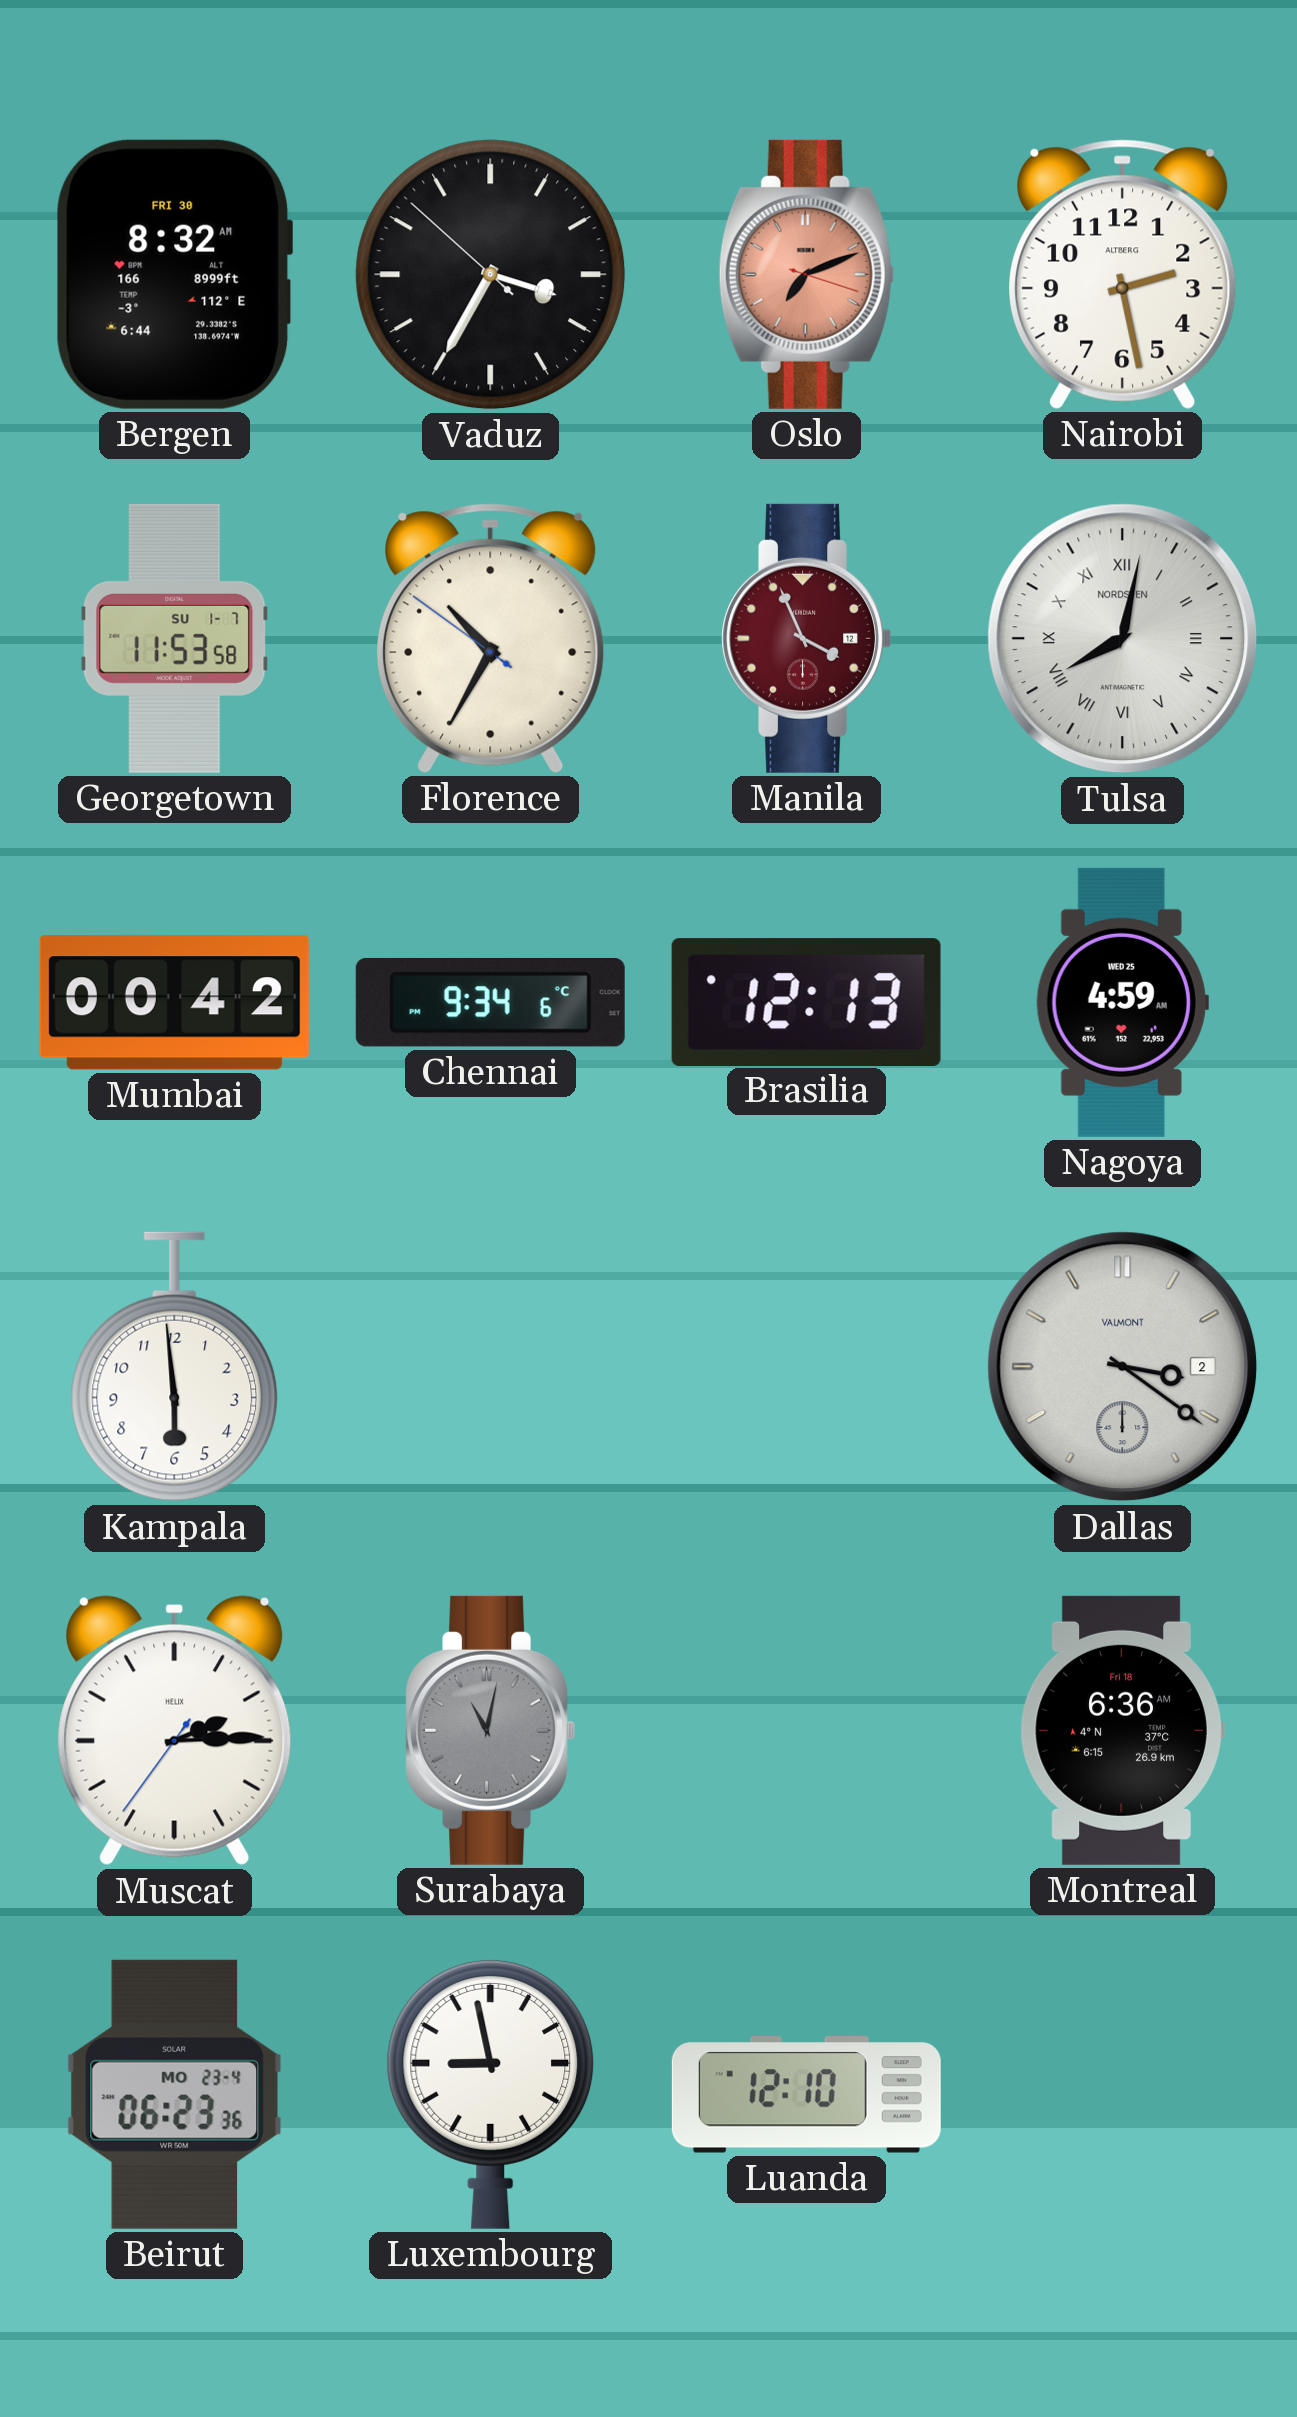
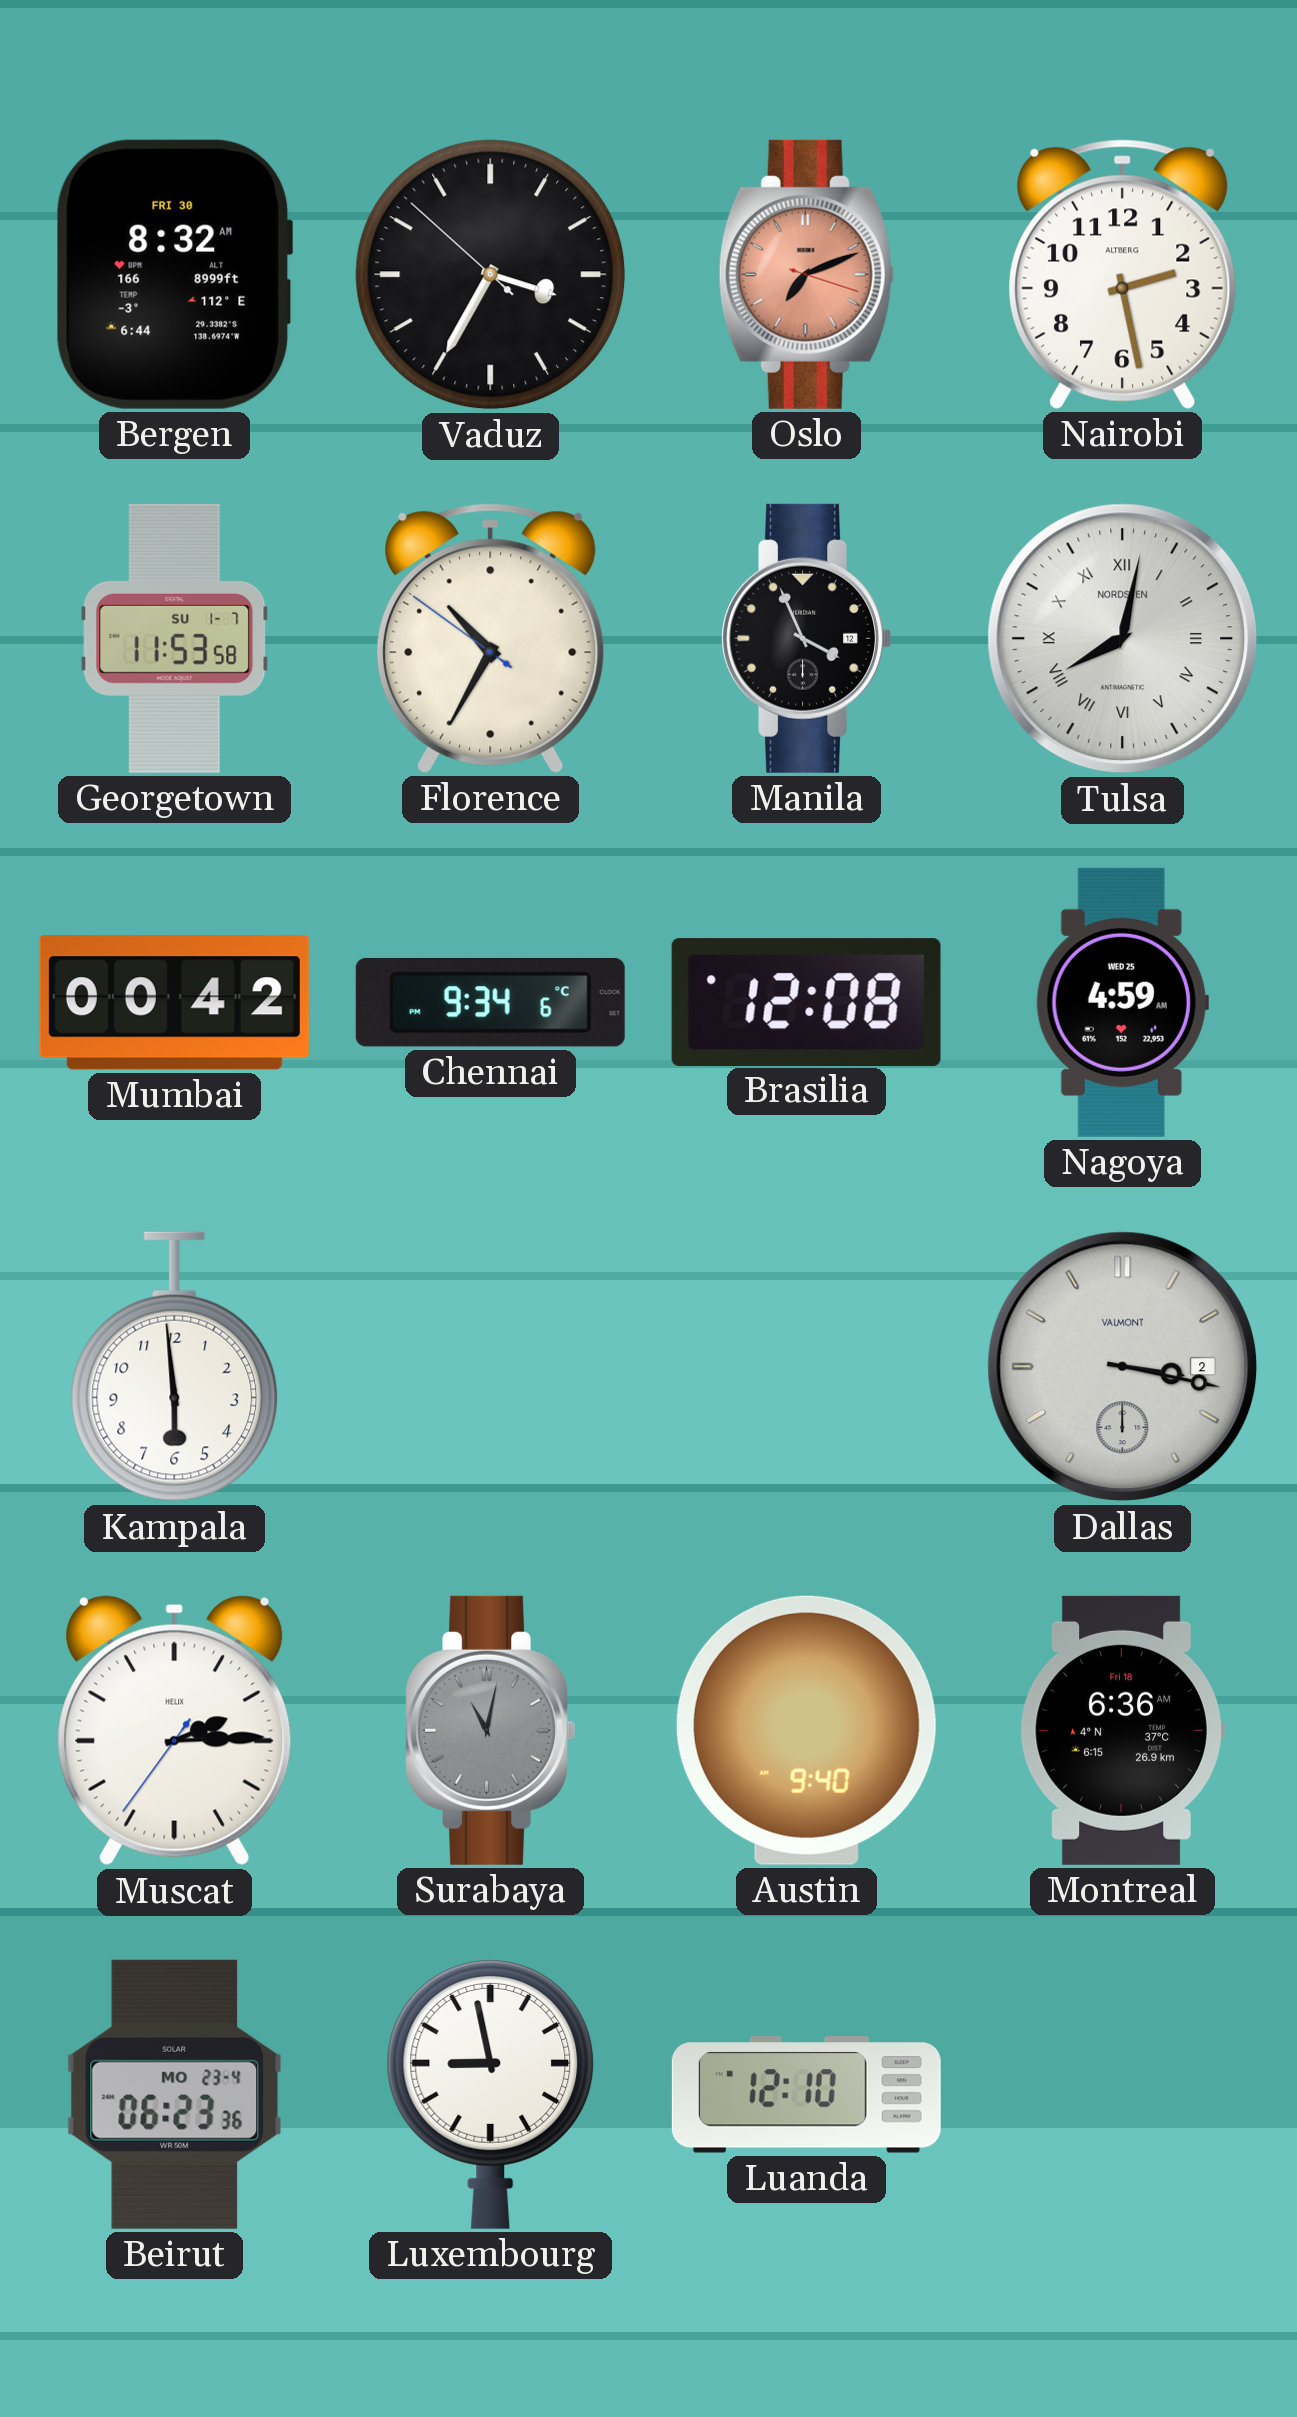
Manila dial: burgundy -> black (807, 638)
Brasilia: 12:13 -> 12:08 (806, 1002)
Dallas: 3:21 -> 3:17 (1123, 1367)
Austin: none -> 9:40 (806, 1730)
